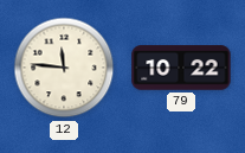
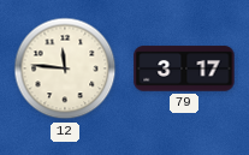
79: 10:22 -> 3:17 (184, 68)
